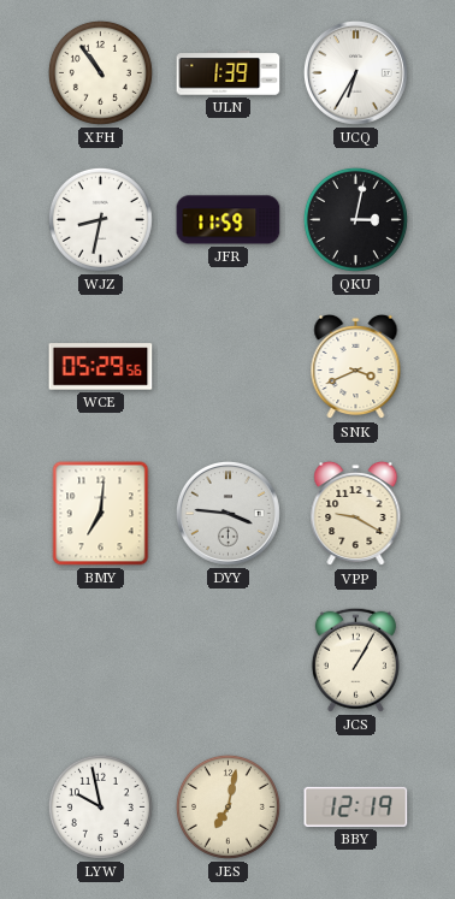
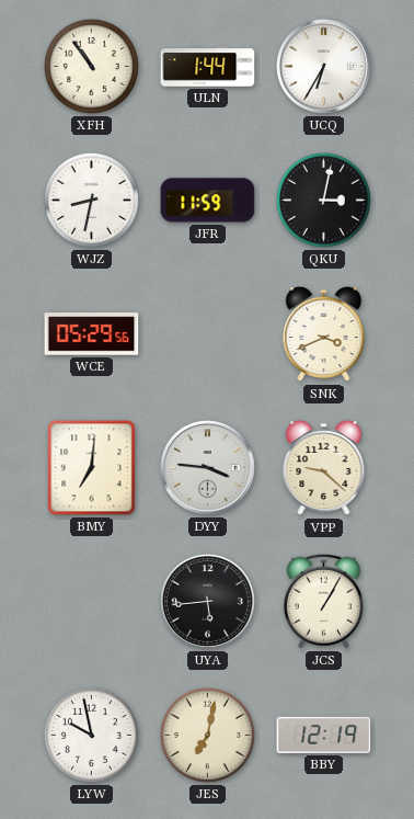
ULN: 1:39 -> 1:44 (208, 67)
VPP: 9:20 -> 9:22 (324, 468)
UYA: none -> 5:44 (207, 601)
